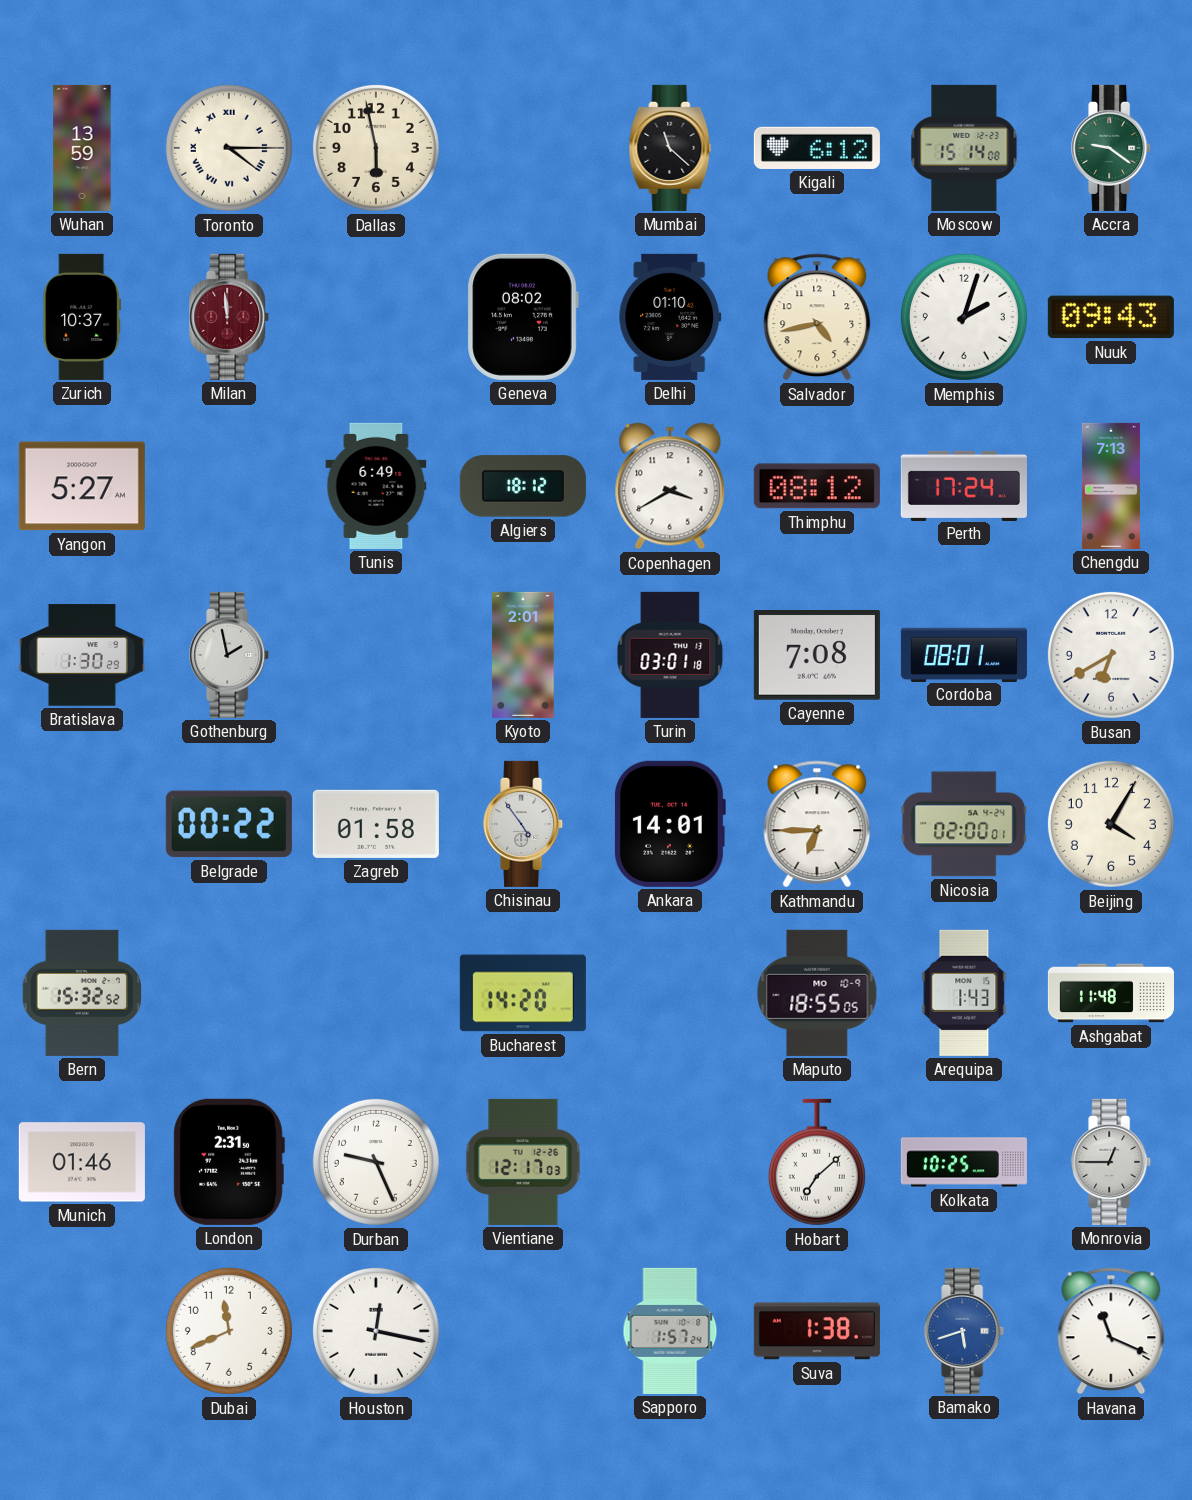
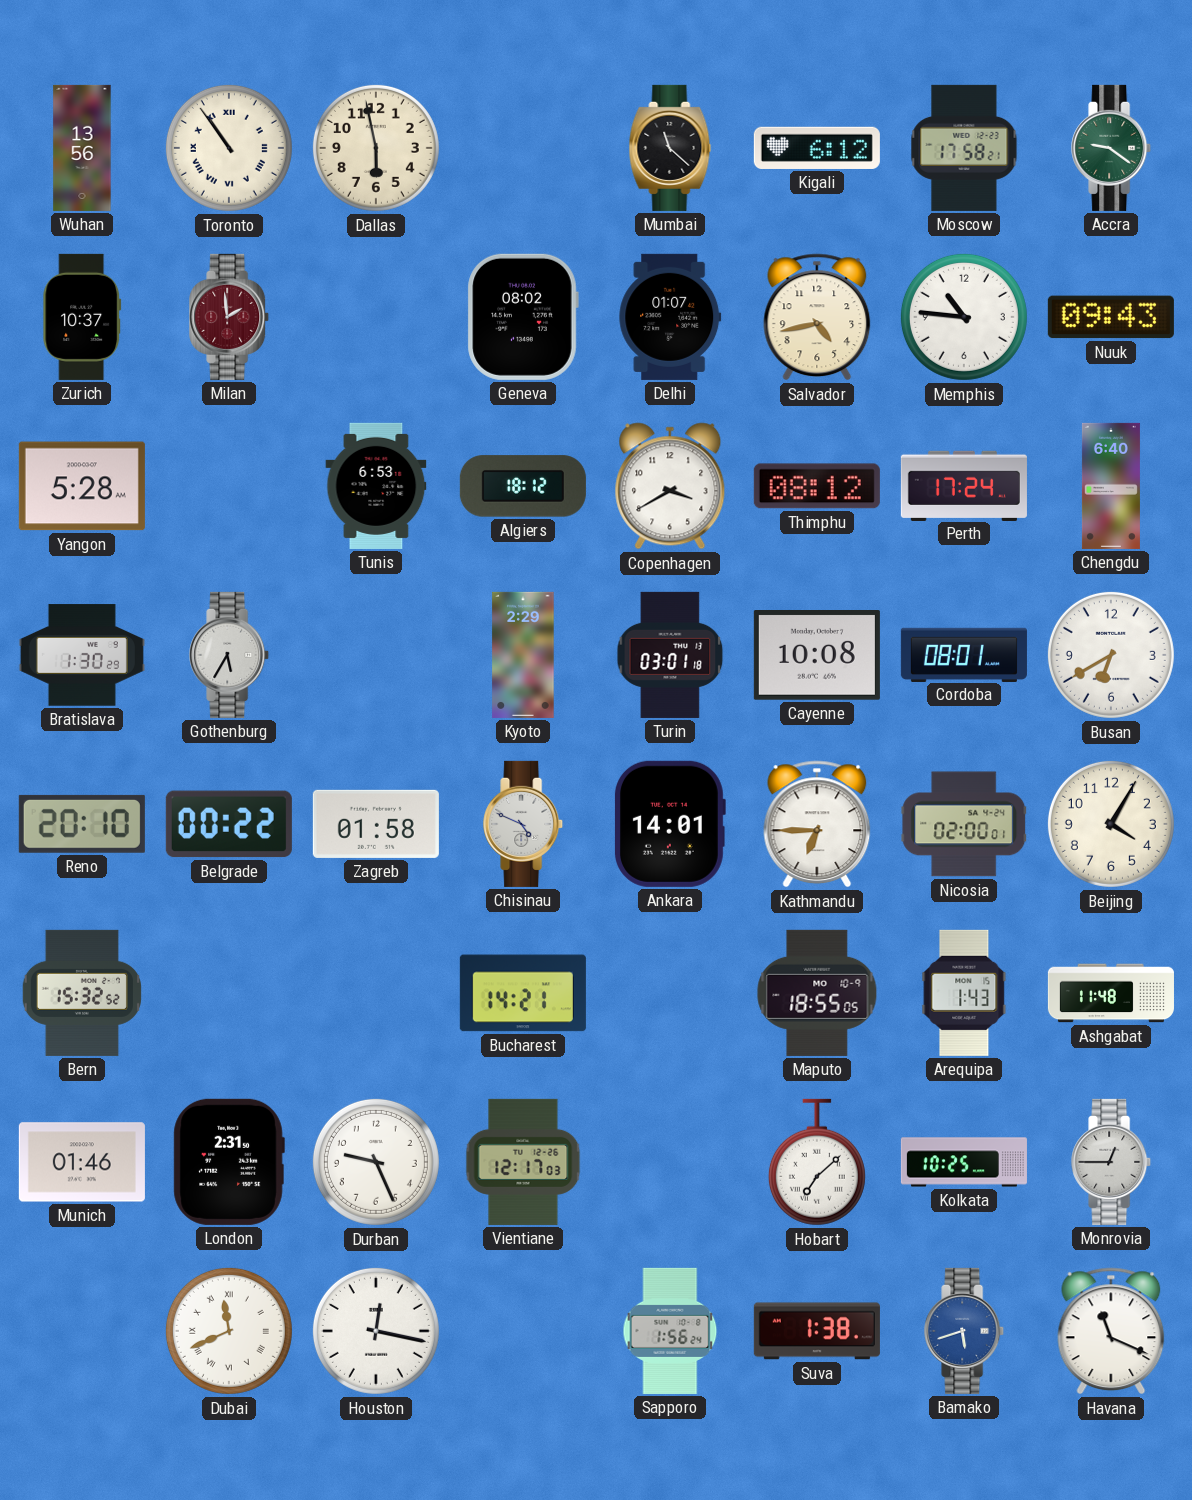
Wuhan: 13:59 -> 13:56 (82, 148)
Toronto: 4:15 -> 10:54 (229, 148)
Moscow: 15:14 -> 17:58 (964, 148)
Milan: 11:59 -> 1:59 (230, 317)
Delhi: 01:10 -> 01:07 (670, 317)
Memphis: 2:03 -> 10:46 (964, 317)
Yangon: 5:27 -> 5:28 (82, 486)
Tunis: 6:49 -> 6:53 (376, 486)
Chengdu: 7:13 -> 6:40 (1111, 486)
Gothenburg: 1:58 -> 5:35 (230, 655)
Kyoto: 2:01 -> 2:29 (523, 655)
Cayenne: 7:08 -> 10:08 (817, 656)
Reno: none -> 20:10 (82, 824)
Chisinau: 4:54 -> 4:49 (524, 824)
Bucharest: 14:20 -> 14:21 (523, 993)
Dubai numerals: Arabic -> Roman (229, 1331)
Sapporo: 1:57 -> 1:56 (670, 1331)
